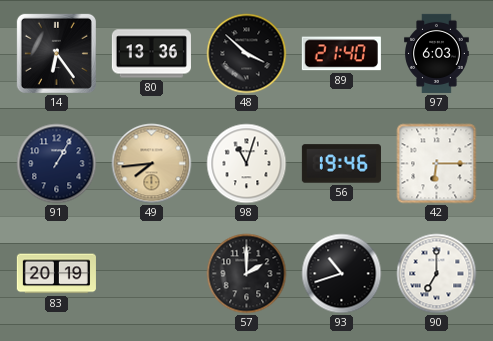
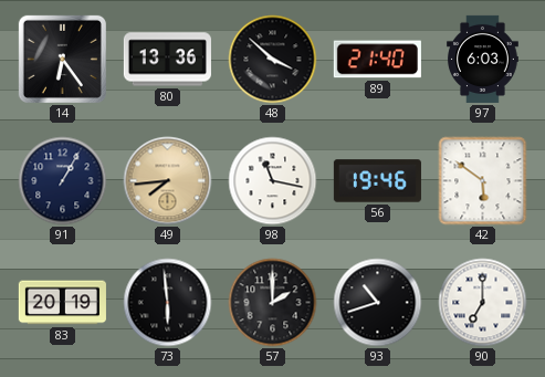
98: 11:03 -> 11:17 (273, 181)
42: 6:15 -> 5:51 (483, 181)
73: none -> 5:59 (168, 303)
